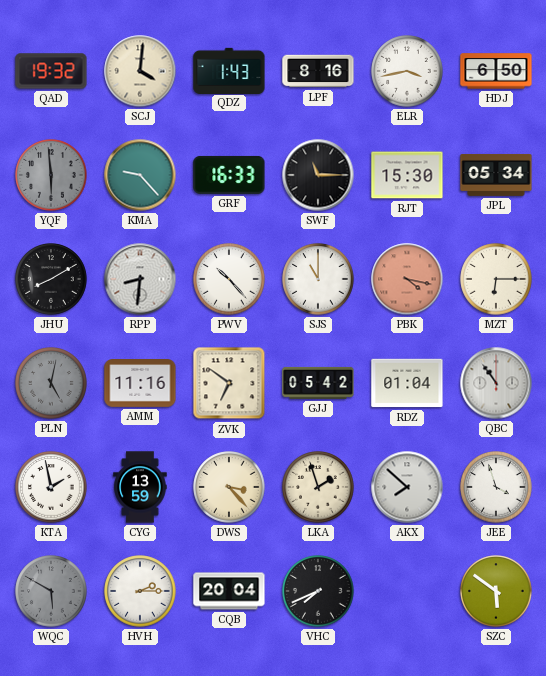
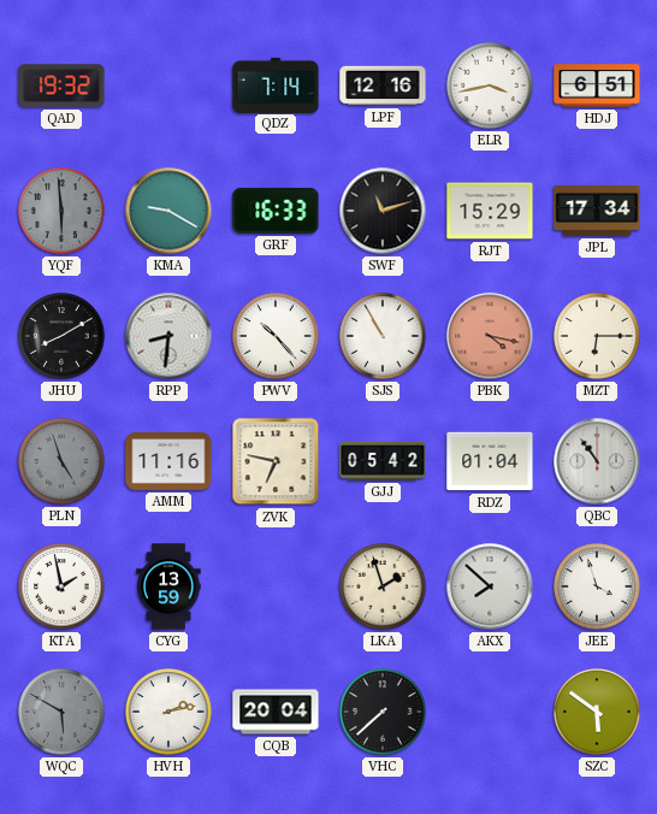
SCJ: 4:01 -> none (140, 71)
QDZ: 1:43 -> 7:14 (276, 84)
LPF: 8:16 -> 12:16 (383, 85)
HDJ: 6:50 -> 6:51 (597, 85)
KMA: 9:23 -> 9:20 (168, 211)
SWF: 11:15 -> 11:12 (383, 211)
RJT: 15:30 -> 15:29 (490, 211)
JPL: 05:34 -> 17:34 (597, 211)
SJS: 11:00 -> 10:55 (383, 336)
PLN: 5:02 -> 4:57 (61, 461)
ZVK: 6:51 -> 6:47 (276, 461)
DWS: 3:23 -> none (229, 487)
HVH: 2:15 -> 2:13 (168, 712)
VHC: 7:41 -> 7:38 (383, 712)
